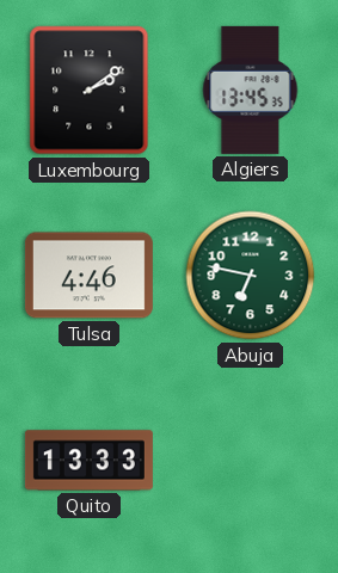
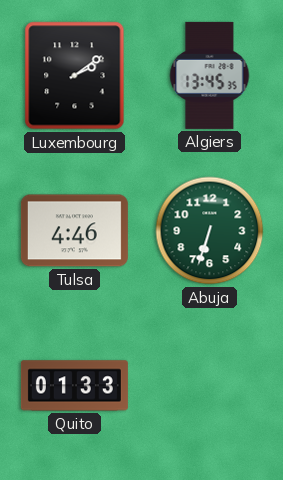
Abuja: 6:47 -> 6:33 (210, 231)
Quito: 13:33 -> 01:33 (74, 386)
